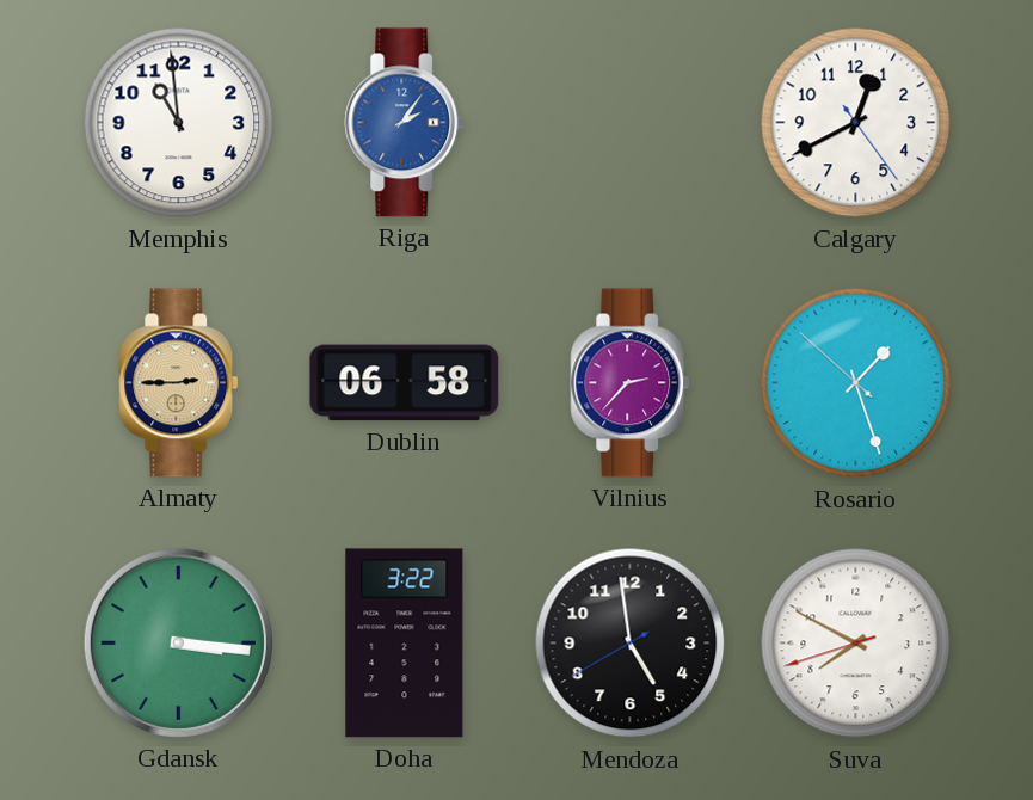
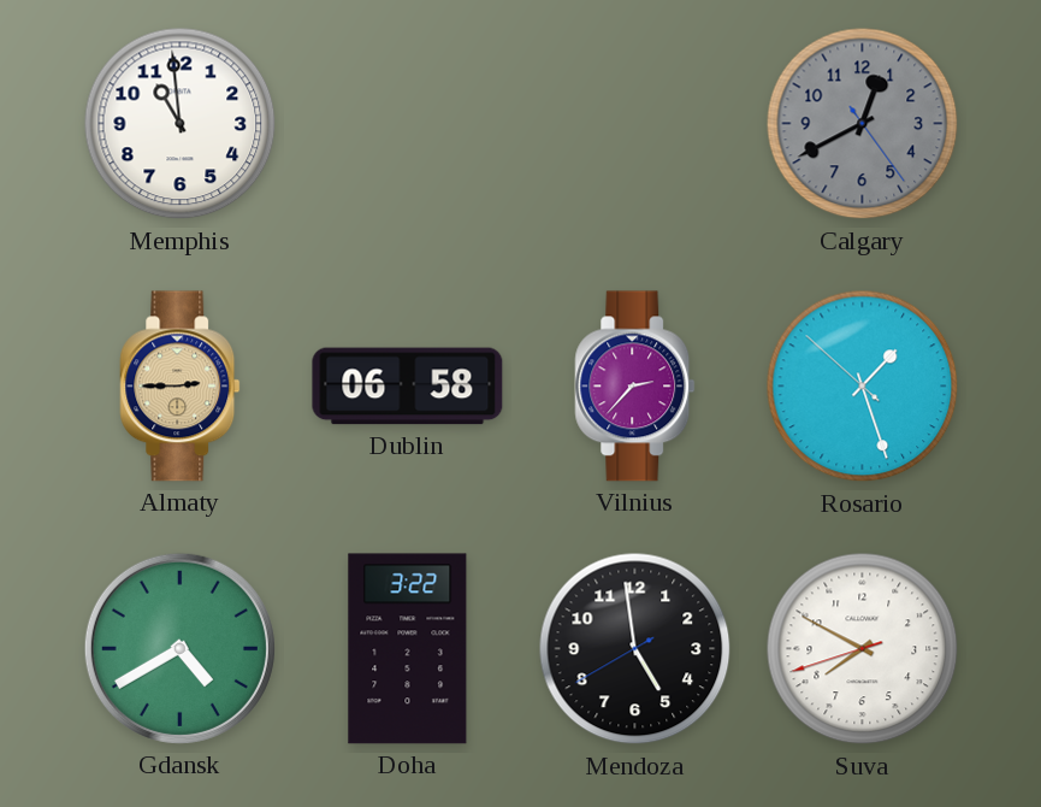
Riga: 2:06 -> none (405, 123)
Calgary dial: white -> grey (863, 124)
Gdansk: 3:16 -> 4:40 (179, 648)
